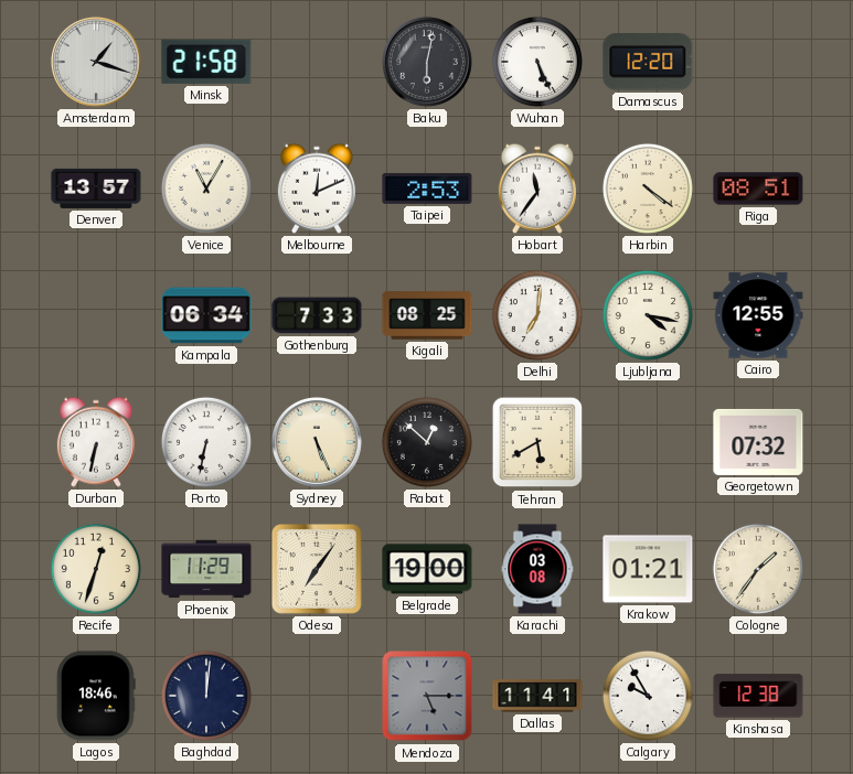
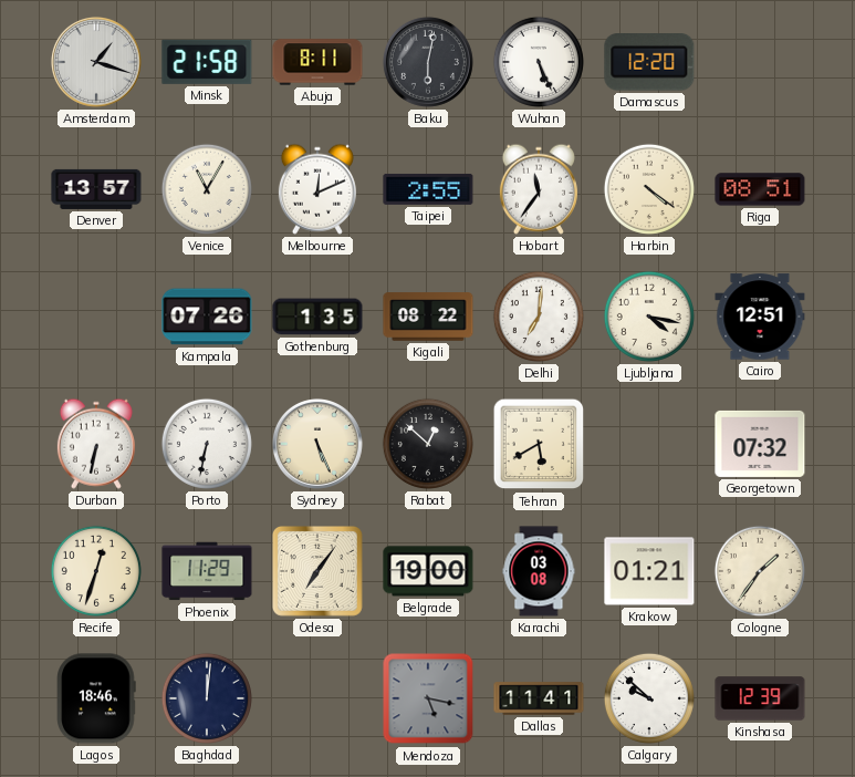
Abuja: none -> 8:11 (317, 62)
Taipei: 2:53 -> 2:55 (428, 189)
Kampala: 06:34 -> 07:26 (207, 317)
Gothenburg: 7:33 -> 1:35 (317, 317)
Kigali: 08:25 -> 08:22 (428, 317)
Cairo: 12:55 -> 12:51 (760, 317)
Mendoza: 5:15 -> 5:17 (428, 698)
Calgary: 9:55 -> 9:52 (649, 698)
Kinshasa: 12:38 -> 12:39 (760, 698)
